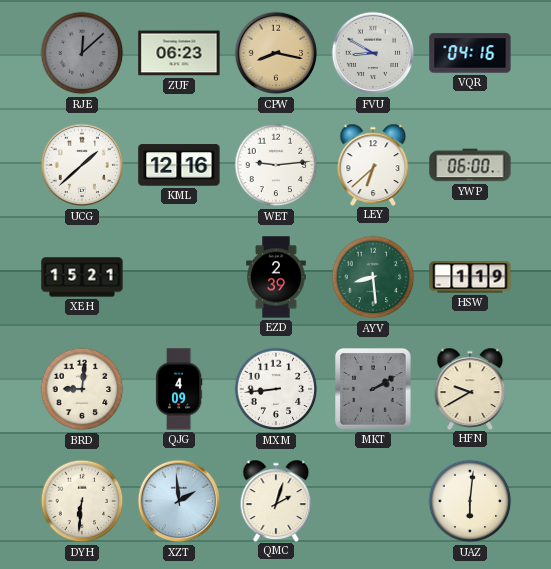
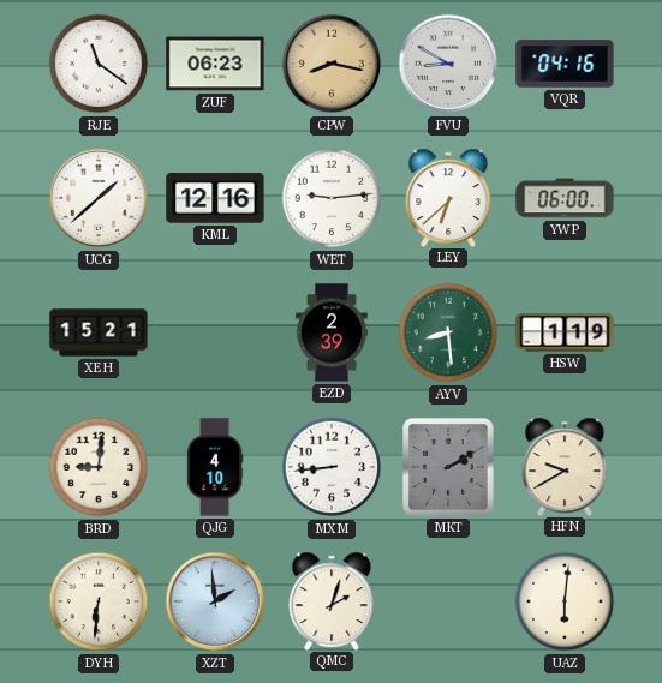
RJE: 12:08 -> 11:21 (99, 64)
RJE dial: grey -> white (99, 64)
QJG: 4:09 -> 4:10 (215, 467)
